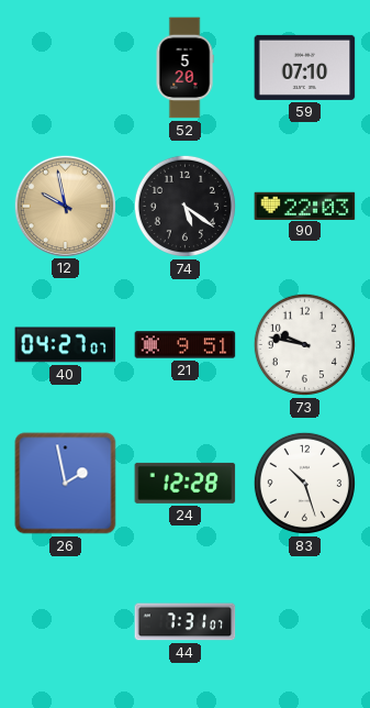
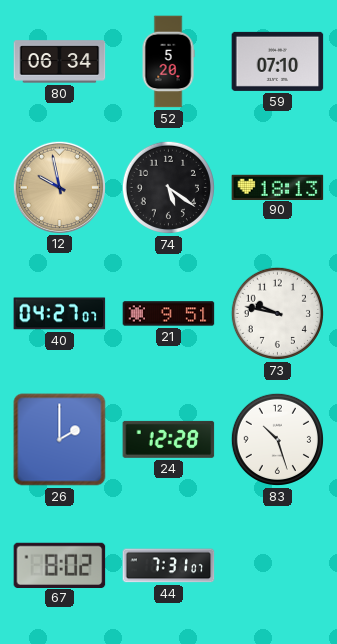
80: none -> 06:34 (60, 62)
90: 22:03 -> 18:13 (278, 187)
26: 1:58 -> 2:00 (60, 440)
67: none -> 8:02 (60, 565)
